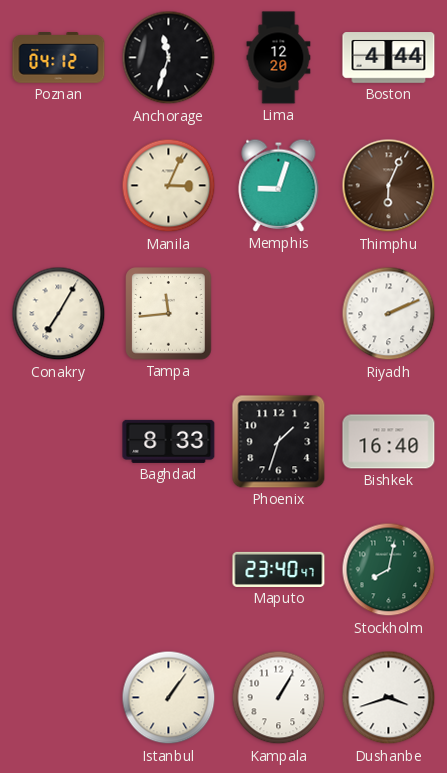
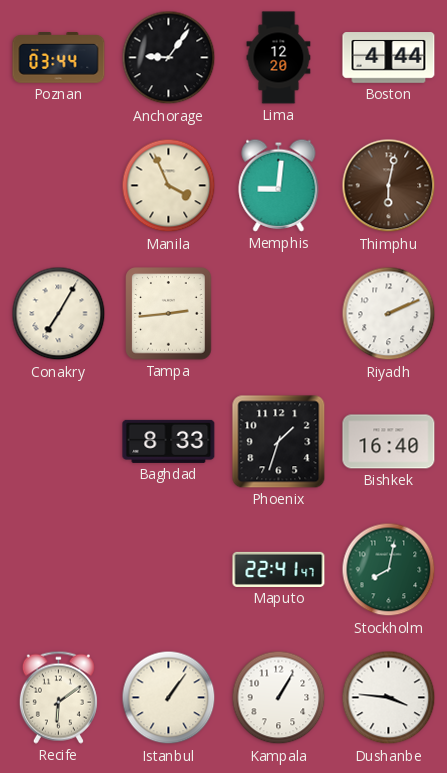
Poznan: 04:12 -> 03:44 (59, 58)
Anchorage: 11:33 -> 9:06 (169, 58)
Manila: 3:04 -> 3:56 (169, 186)
Memphis: 9:03 -> 9:01 (279, 185)
Thimphu: 6:04 -> 6:02 (389, 186)
Tampa: 11:44 -> 2:44 (169, 314)
Maputo: 23:40 -> 22:41 (279, 569)
Recife: none -> 6:09 (58, 697)
Dushanbe: 3:42 -> 3:46 (389, 698)
